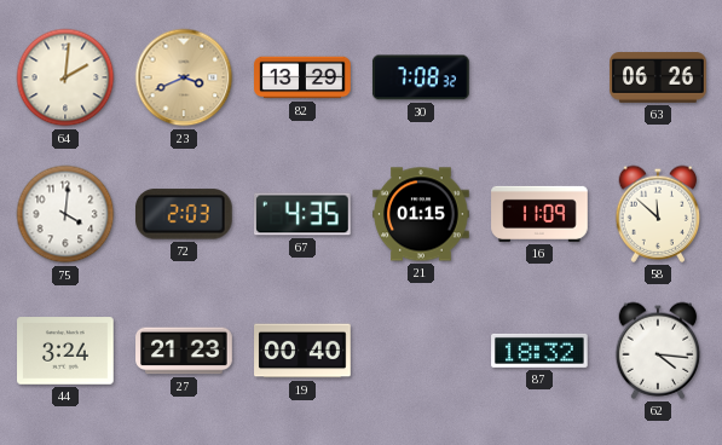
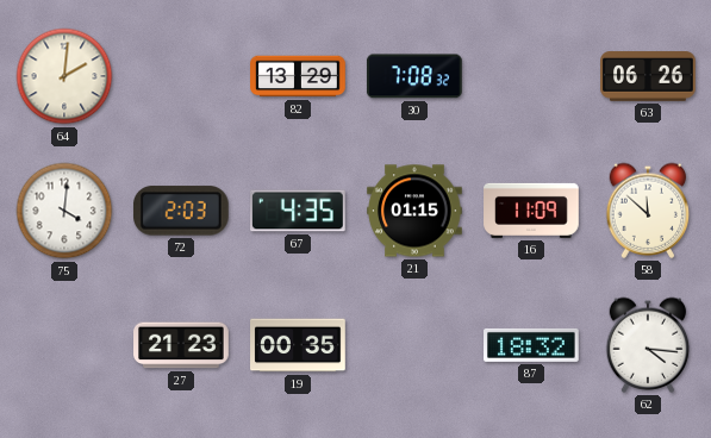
23: 3:41 -> none (184, 77)
44: 3:24 -> none (67, 351)
19: 00:40 -> 00:35 (298, 345)
